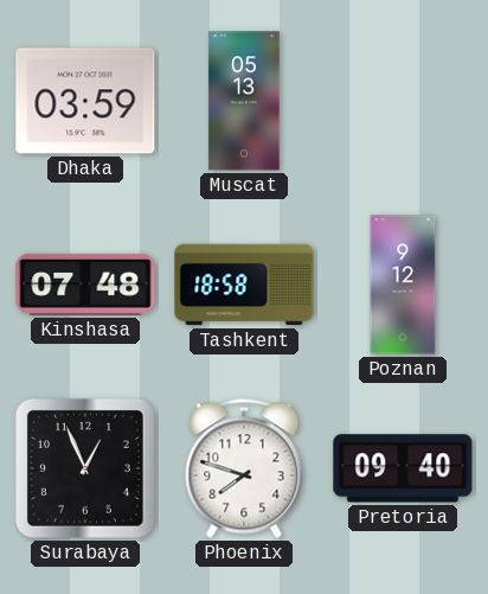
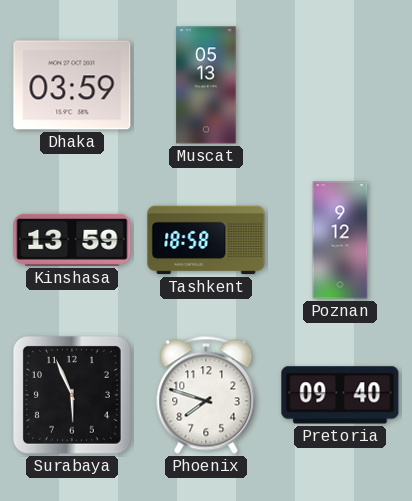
Kinshasa: 07:48 -> 13:59 (72, 240)
Surabaya: 12:56 -> 5:56 (72, 395)
